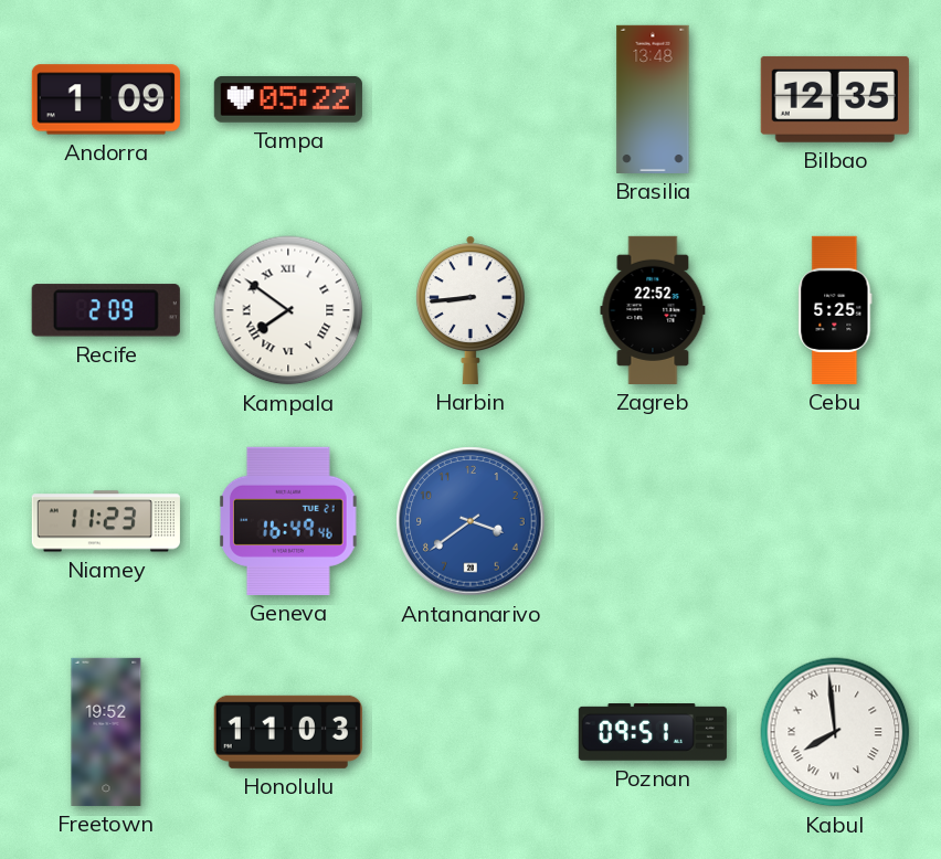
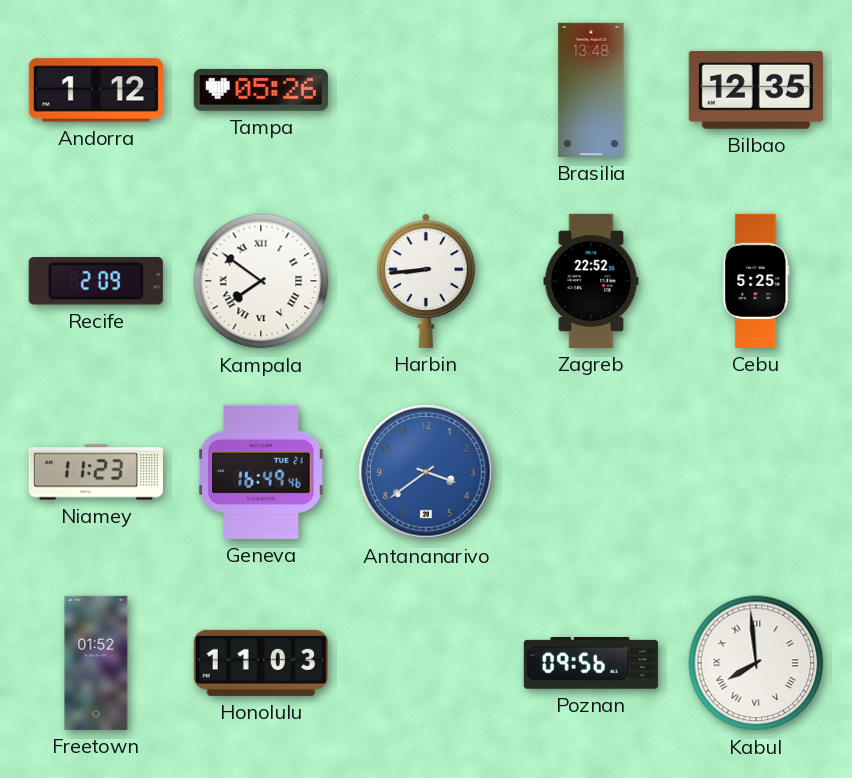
Andorra: 1:09 -> 1:12 (96, 90)
Tampa: 05:22 -> 05:26 (261, 90)
Freetown: 19:52 -> 01:52 (96, 663)
Poznan: 09:51 -> 09:56 (591, 664)
